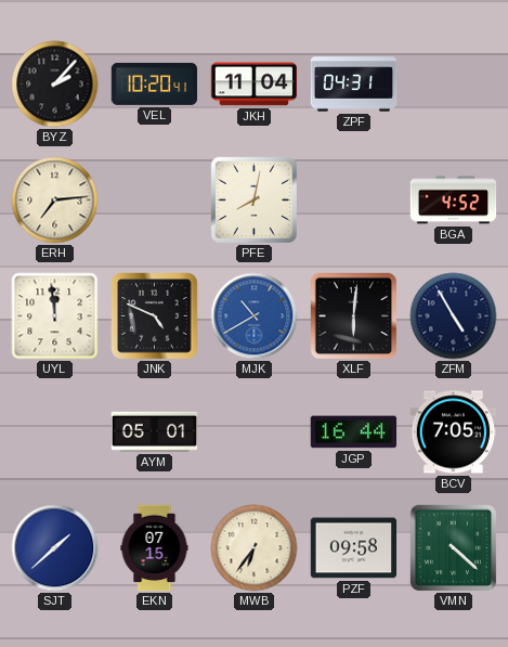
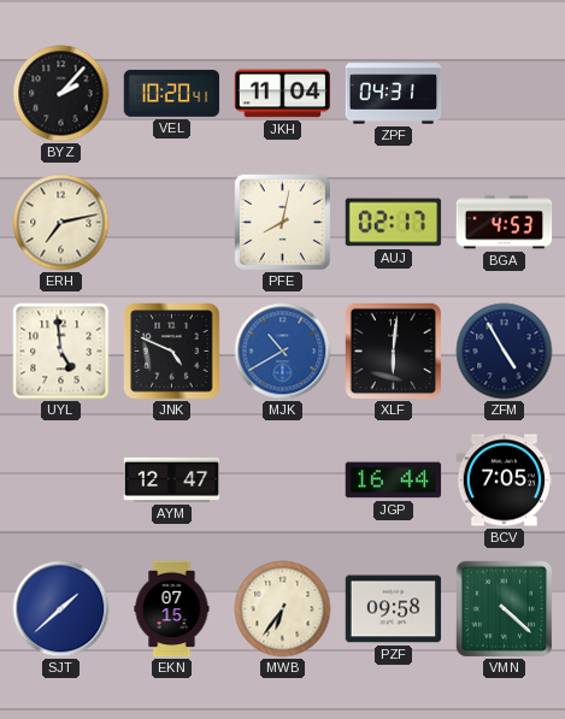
ERH: 7:14 -> 7:13 (61, 223)
AUJ: none -> 02:17 (394, 223)
BGA: 4:52 -> 4:53 (505, 223)
UYL: 11:59 -> 4:59 (61, 352)
AYM: 05:01 -> 12:47 (172, 479)
